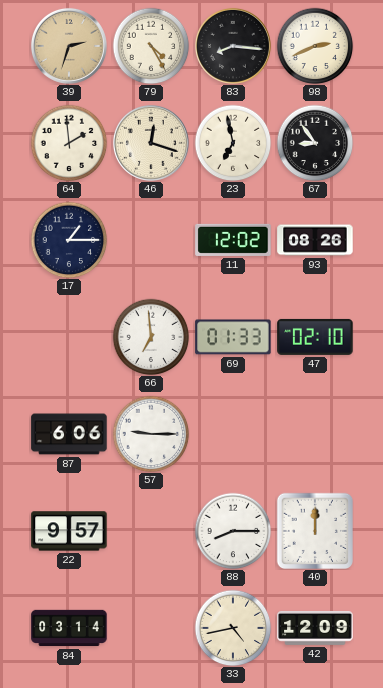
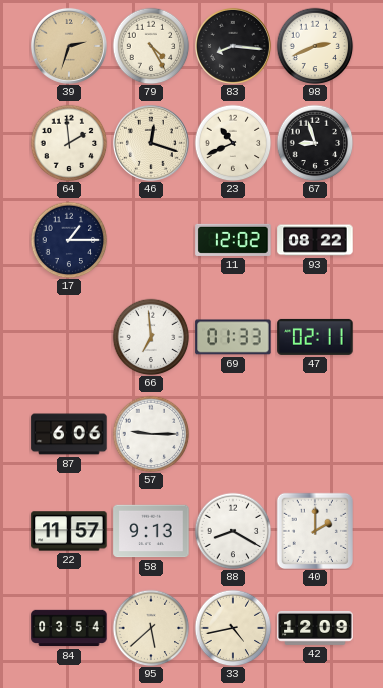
23: 6:58 -> 10:41 (233, 143)
67: 8:54 -> 8:57 (315, 143)
93: 08:26 -> 08:22 (315, 240)
47: 02:10 -> 02:11 (315, 337)
22: 9:57 -> 11:57 (69, 531)
58: none -> 9:13 (151, 531)
88: 8:15 -> 8:20 (233, 531)
40: 12:00 -> 2:00 (314, 530)
84: 03:14 -> 03:54 (69, 628)
95: none -> 5:38 (151, 628)
